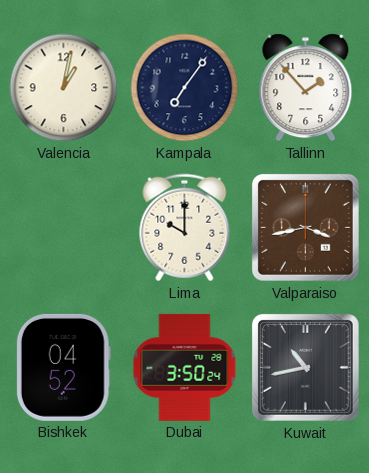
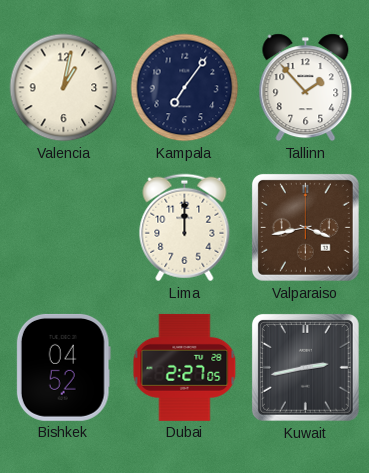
Lima: 10:00 -> 12:00 (185, 228)
Dubai: 3:50 -> 2:27 (185, 367)
Kuwait: 10:43 -> 2:43 (305, 367)
